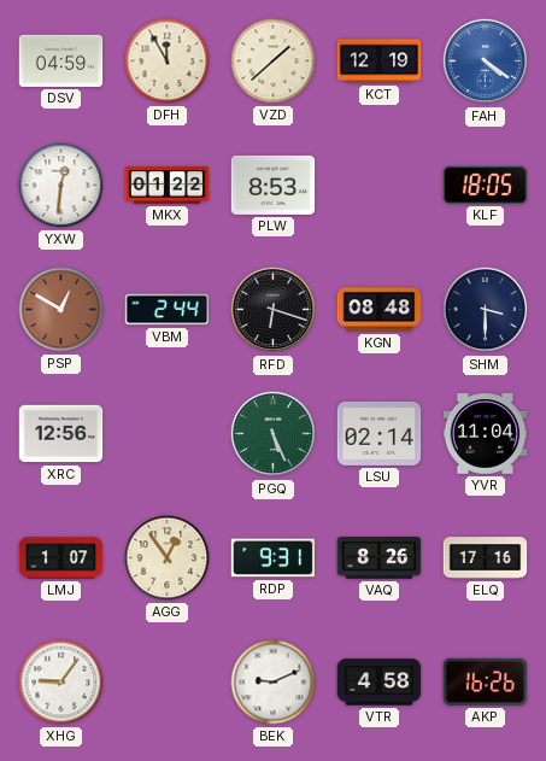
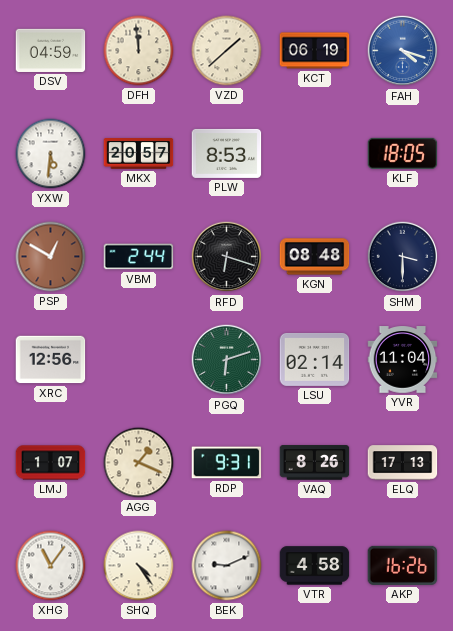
DFH: 11:55 -> 11:59 (139, 51)
KCT: 12:19 -> 06:19 (315, 51)
FAH: 4:21 -> 4:18 (403, 51)
YXW: 12:31 -> 5:31 (51, 154)
MKX: 01:22 -> 20:57 (139, 154)
PGQ: 5:26 -> 6:12 (227, 360)
AGG: 12:54 -> 1:19 (139, 463)
ELQ: 17:16 -> 17:13 (403, 463)
XHG: 9:06 -> 11:06 (51, 566)
SHQ: none -> 4:24 (139, 566)
